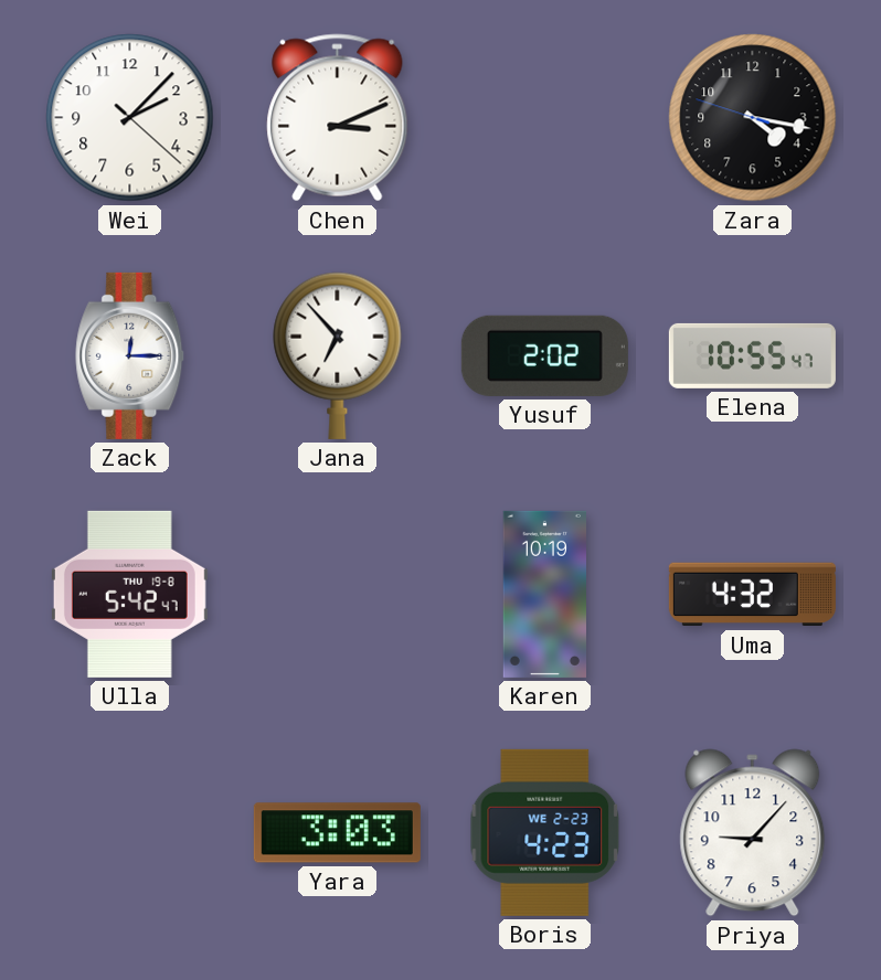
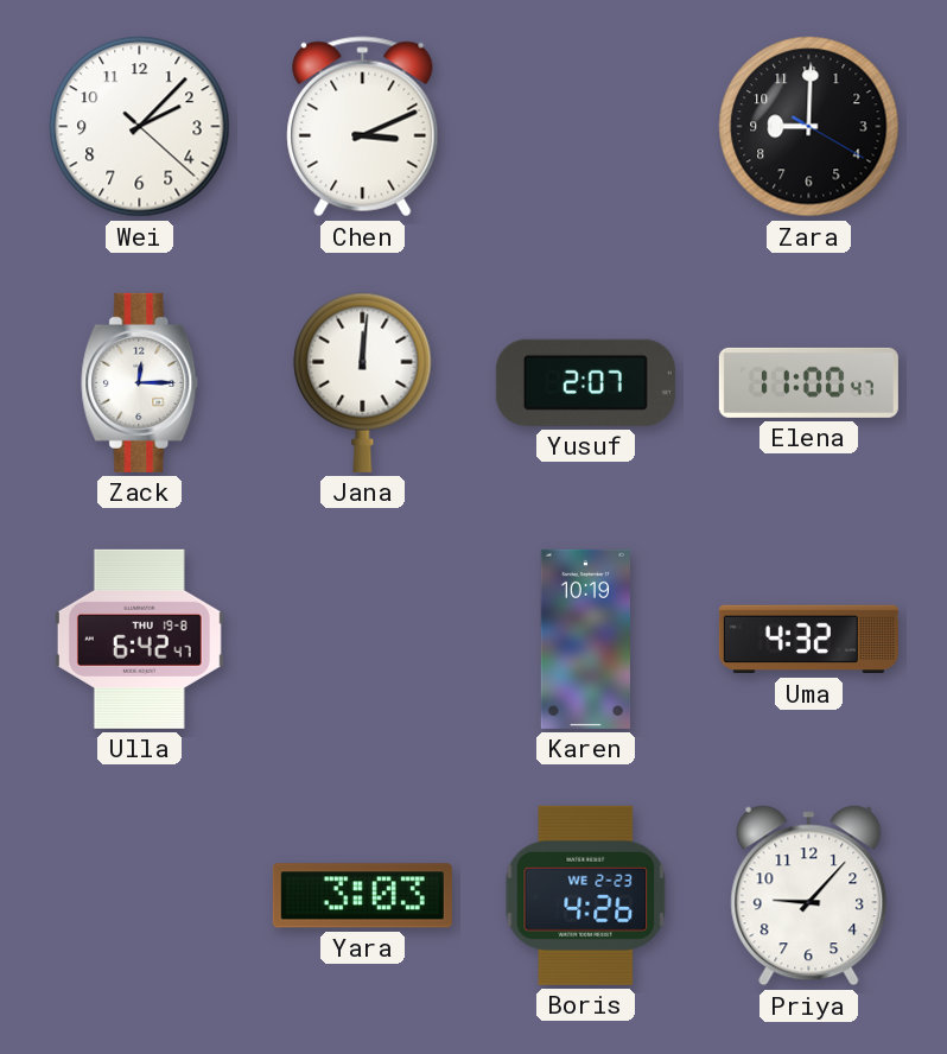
Zara: 4:16 -> 9:00 (809, 127)
Jana: 6:53 -> 12:01 (363, 382)
Yusuf: 2:02 -> 2:07 (585, 382)
Elena: 10:55 -> 11:00 (808, 382)
Ulla: 5:42 -> 6:42 (139, 639)
Boris: 4:23 -> 4:26 (586, 895)
